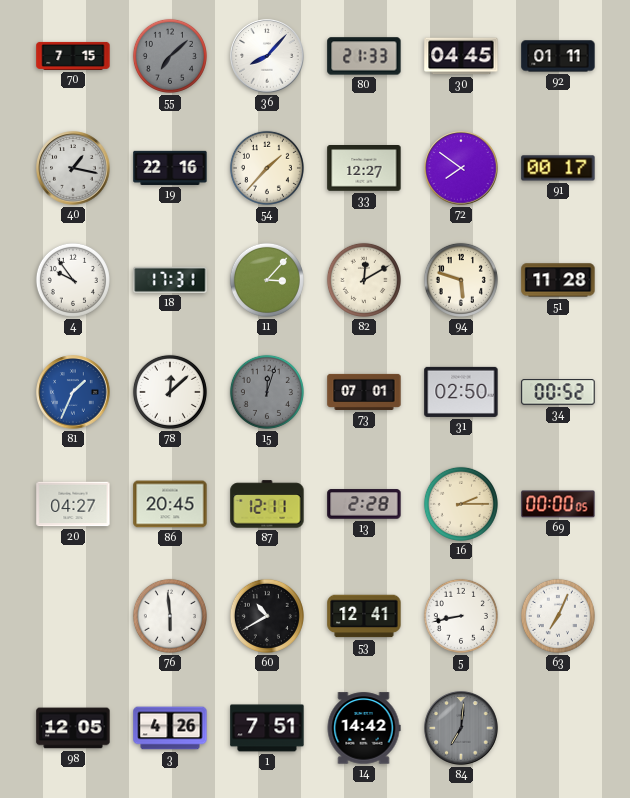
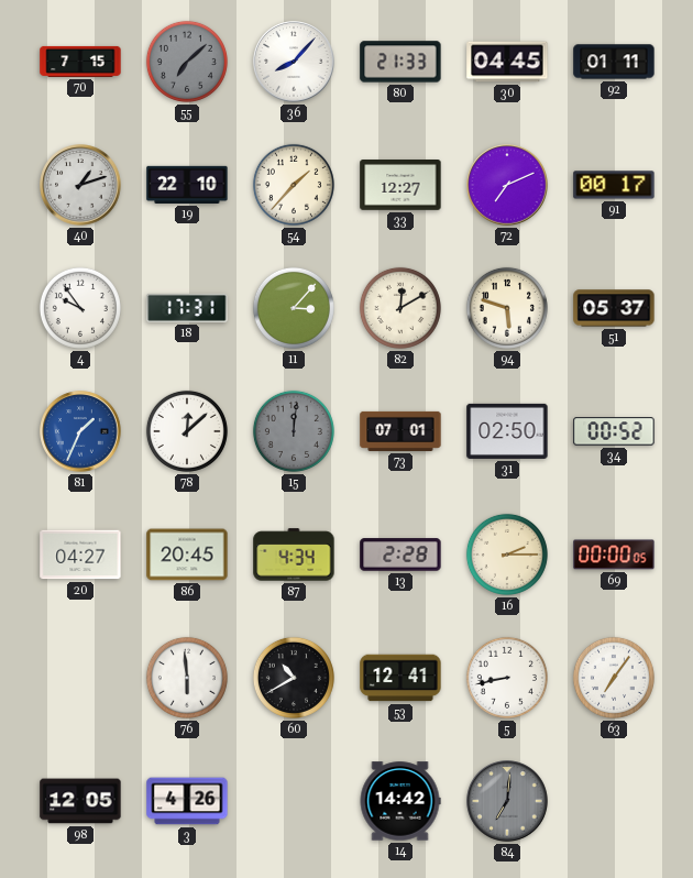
40: 1:17 -> 1:12 (80, 185)
19: 22:16 -> 22:10 (187, 185)
72: 7:51 -> 7:11 (507, 185)
51: 11:28 -> 05:37 (614, 308)
15: 12:03 -> 12:01 (294, 431)
87: 12:11 -> 4:34 (294, 555)
63: 7:04 -> 7:06 (614, 678)
1: 7:51 -> none (267, 728)
